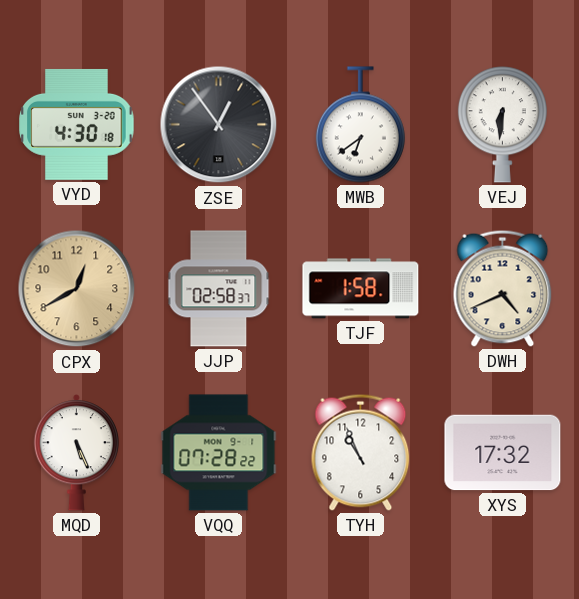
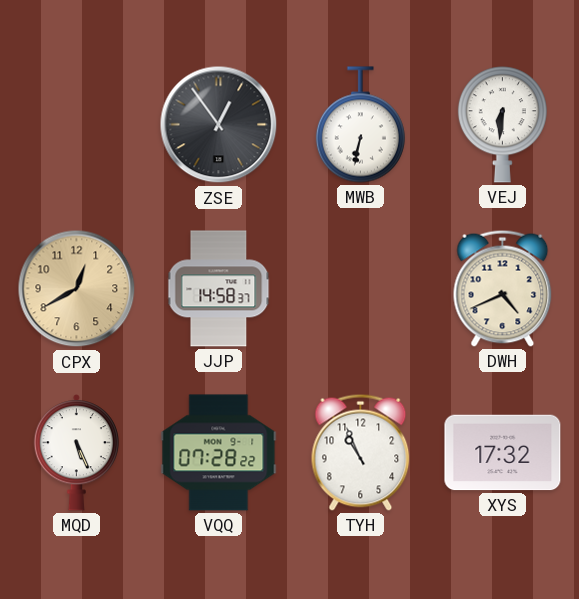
VYD: 4:30 -> none (77, 124)
MWB: 6:39 -> 6:32 (360, 125)
JJP: 02:58 -> 14:58 (219, 289)
TJF: 1:58 -> none (361, 289)
